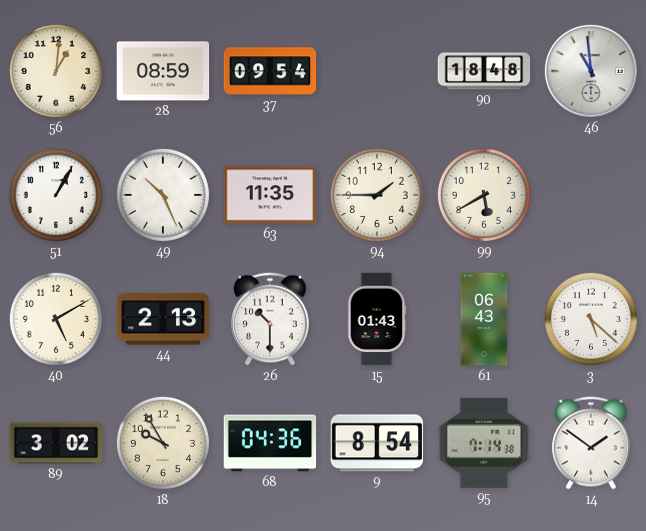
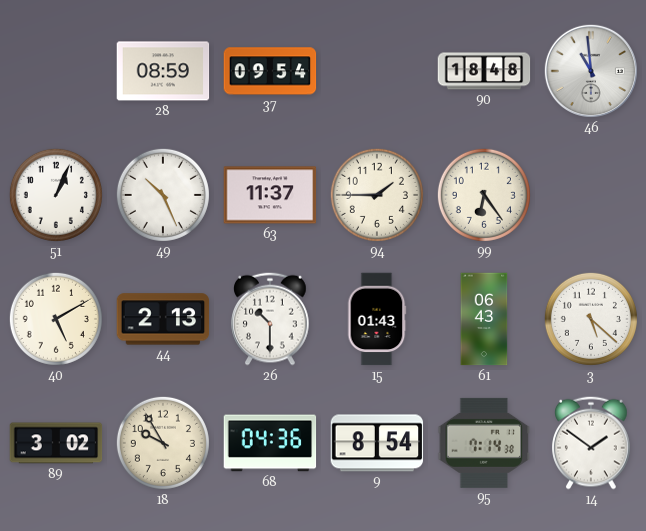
56: 1:01 -> none (56, 71)
51: 1:05 -> 1:04 (56, 195)
63: 11:35 -> 11:37 (270, 195)
99: 5:40 -> 6:24 (484, 195)
